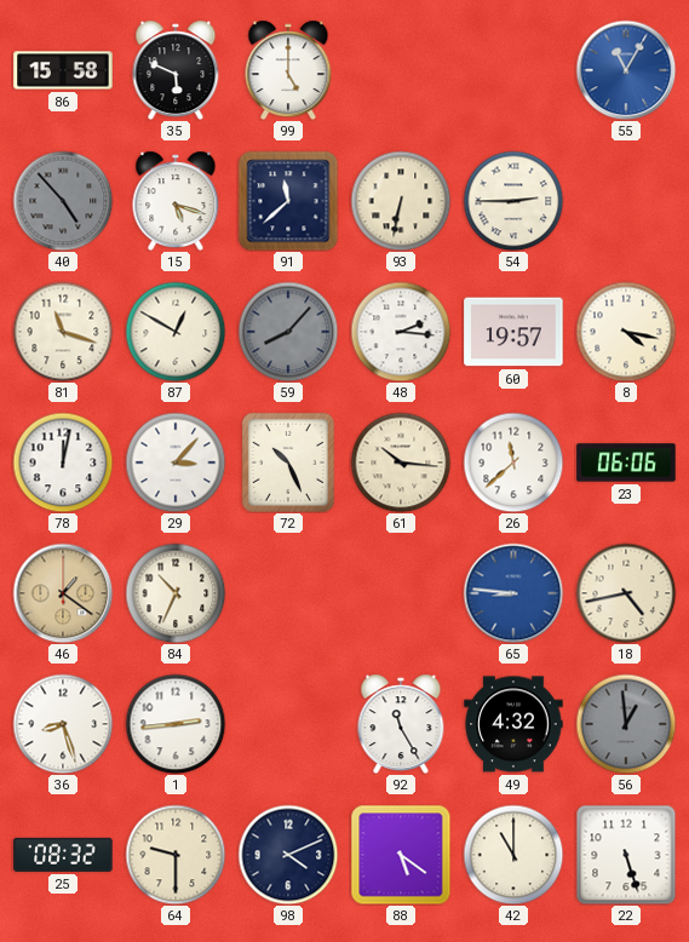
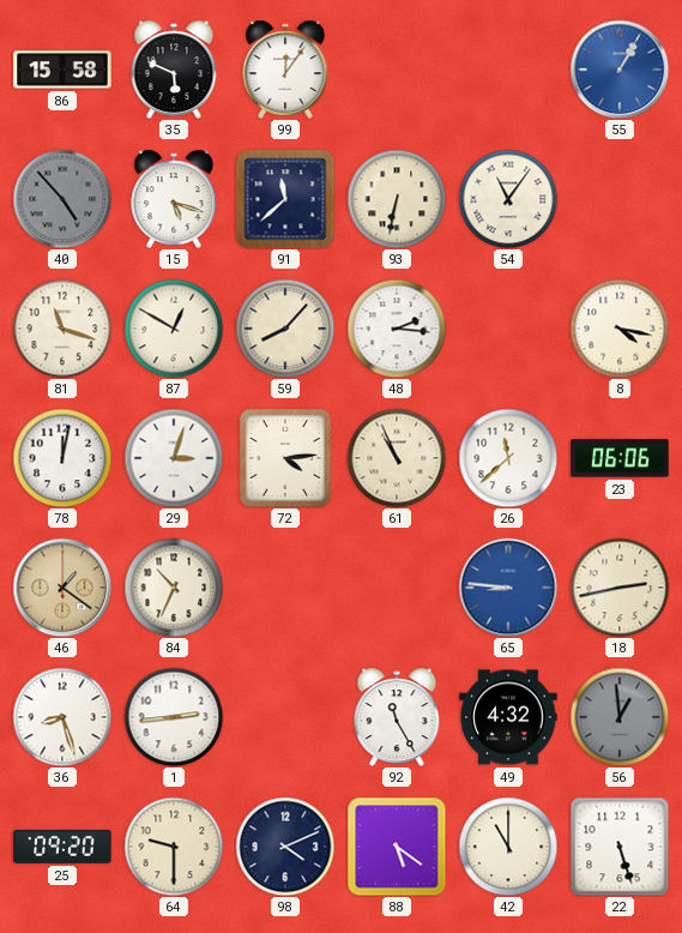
99: 5:00 -> 12:06 (285, 70)
55: 11:05 -> 1:05 (620, 70)
54: 2:45 -> 11:06 (508, 199)
59 dial: grey -> cream (285, 329)
60: 19:57 -> none (513, 332)
29: 3:07 -> 3:03 (174, 458)
72: 10:26 -> 4:14 (285, 458)
61: 10:16 -> 10:56 (397, 458)
18: 4:43 -> 2:43 (620, 588)
25: 08:32 -> 09:20 (62, 847)
